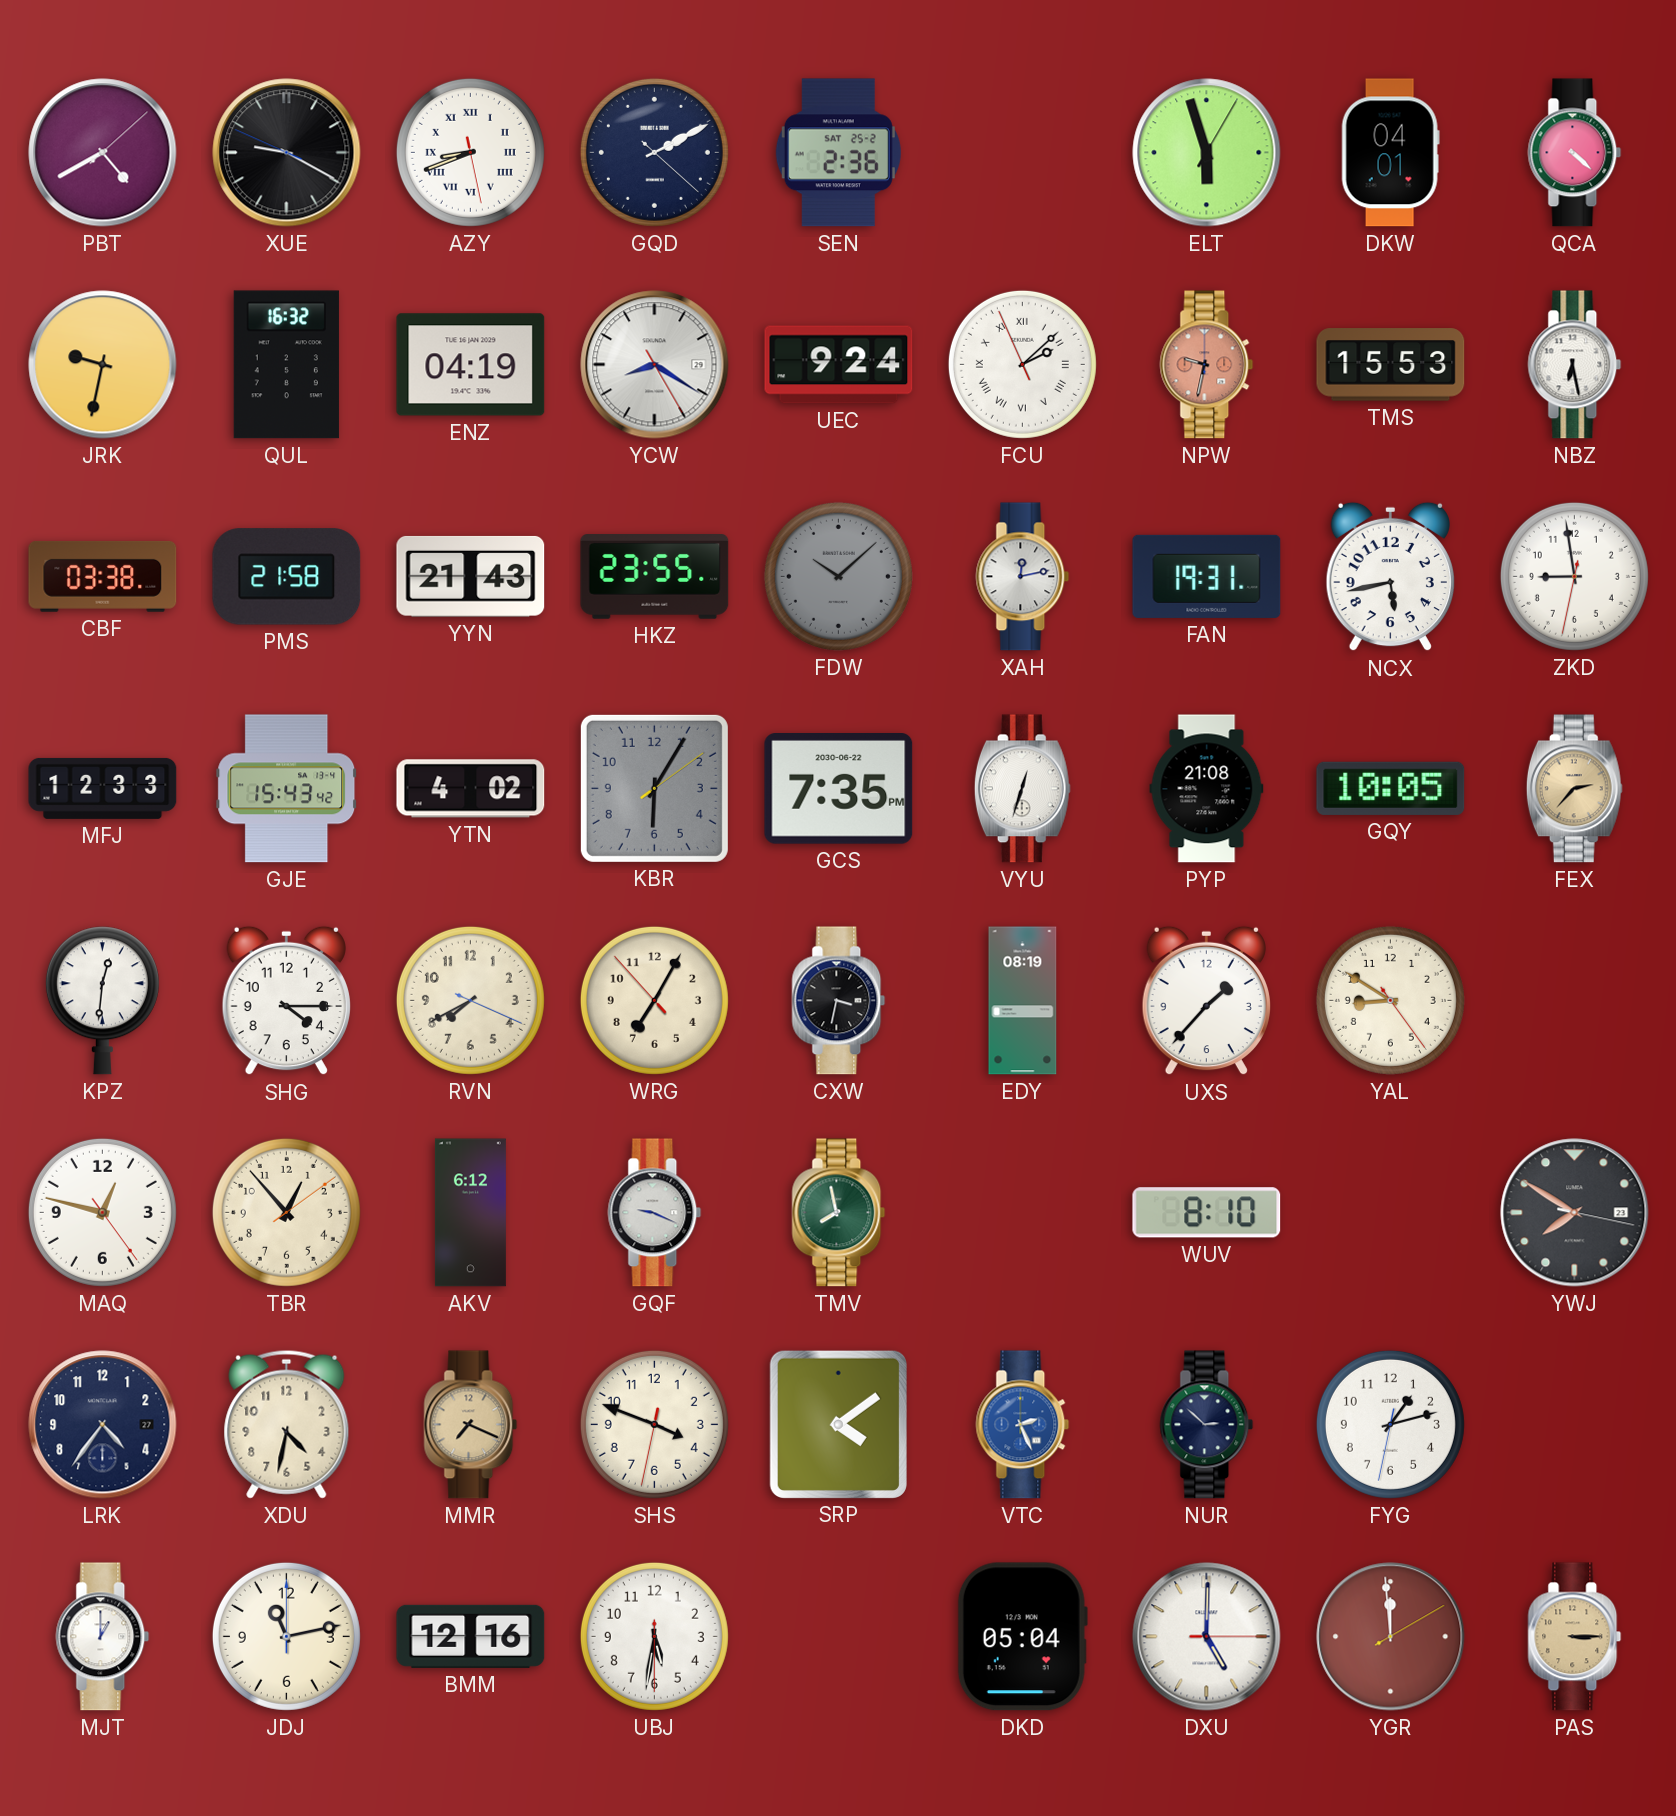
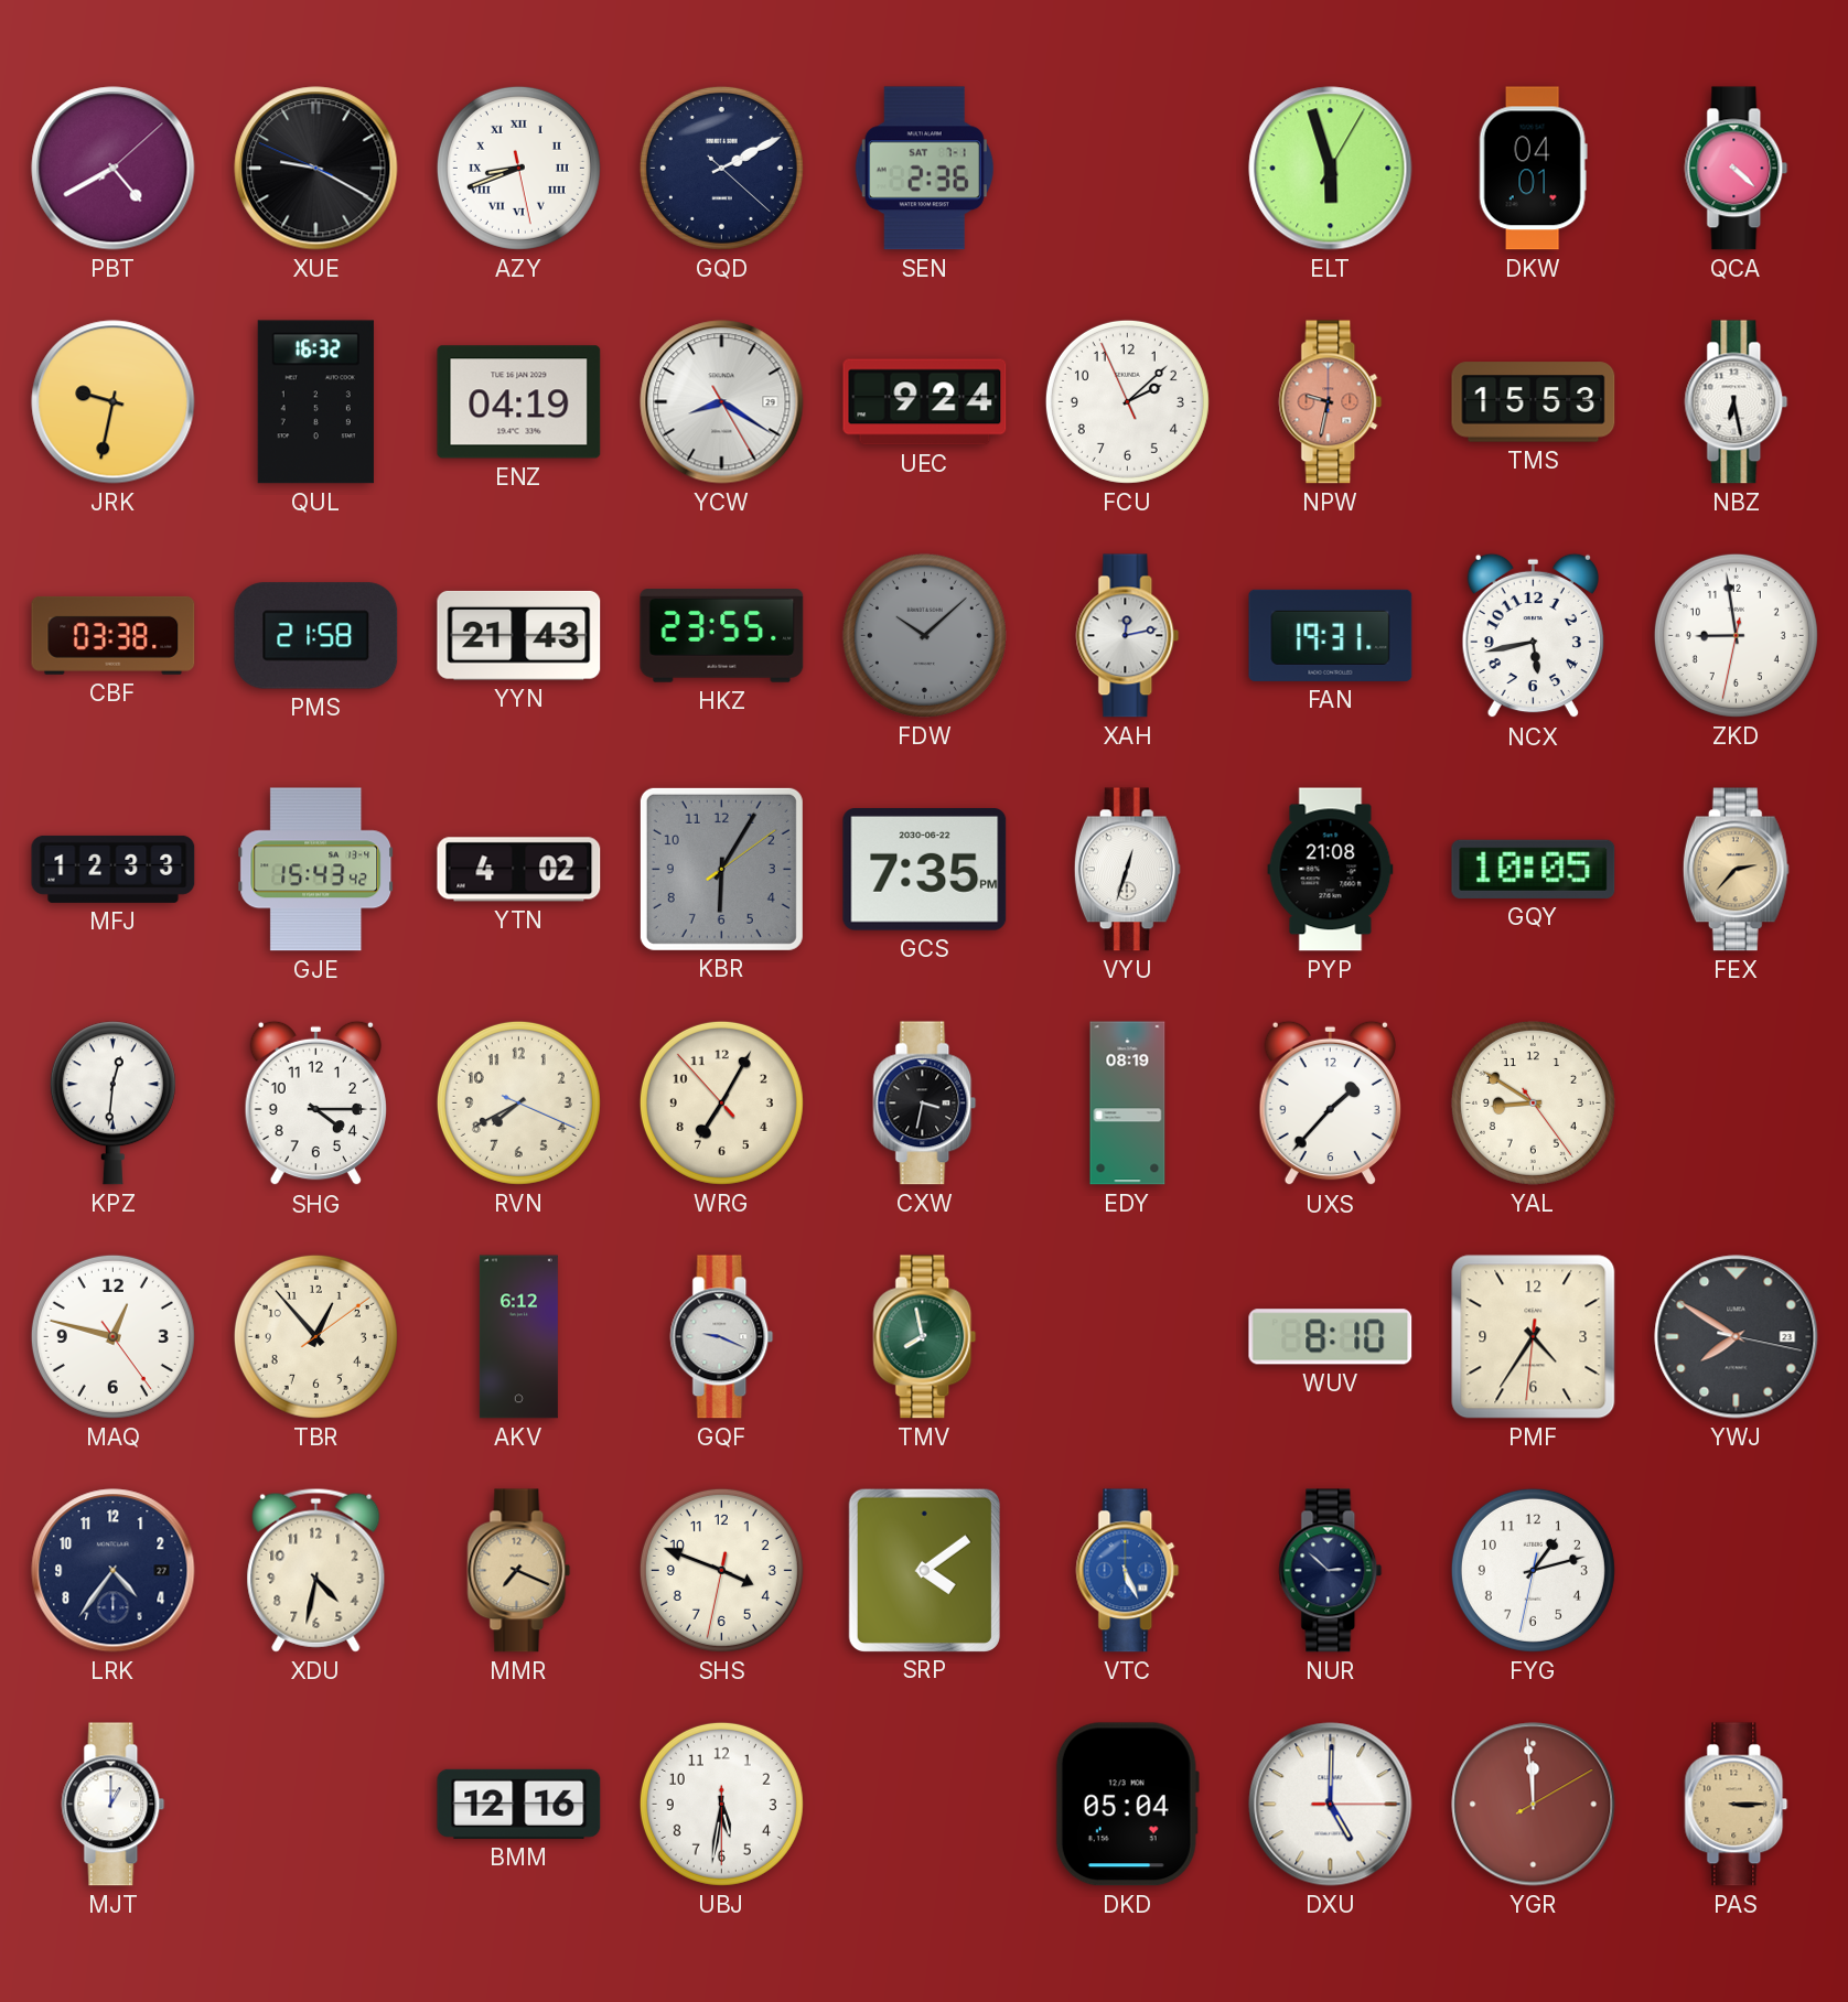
SEN date: SAT 25-2 -> SAT 7-1 (924, 169)
FCU numerals: Roman -> Arabic (1127, 401)
PMF: none -> 4:35 (1534, 1337)
VTC: 2:26 -> 5:26 (1128, 1571)
JDJ: 11:13 -> none (286, 1636)
